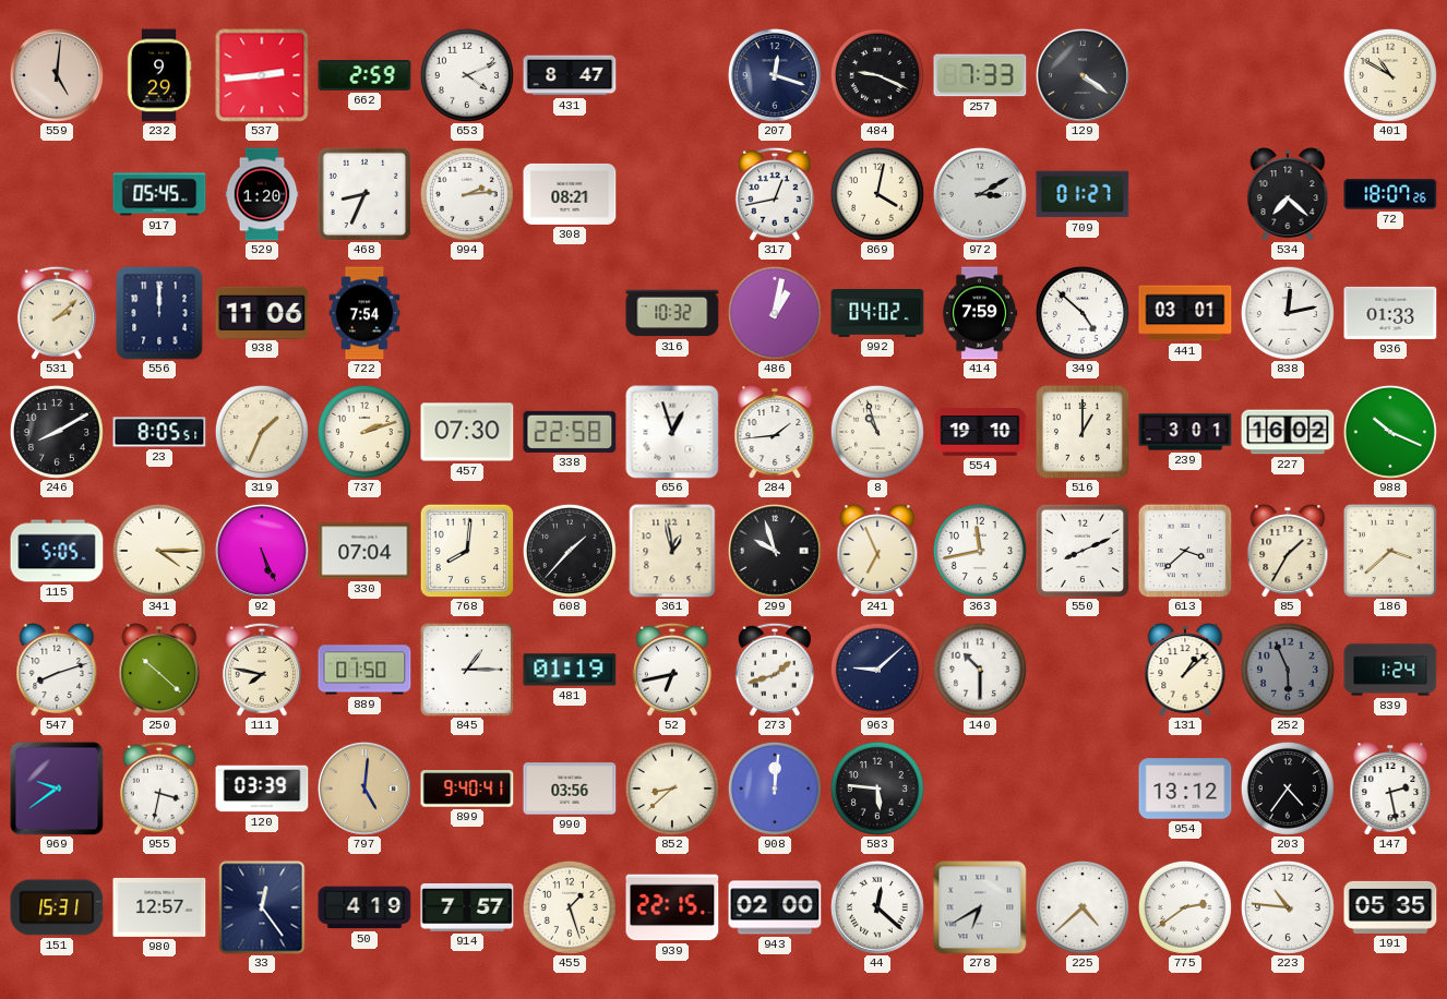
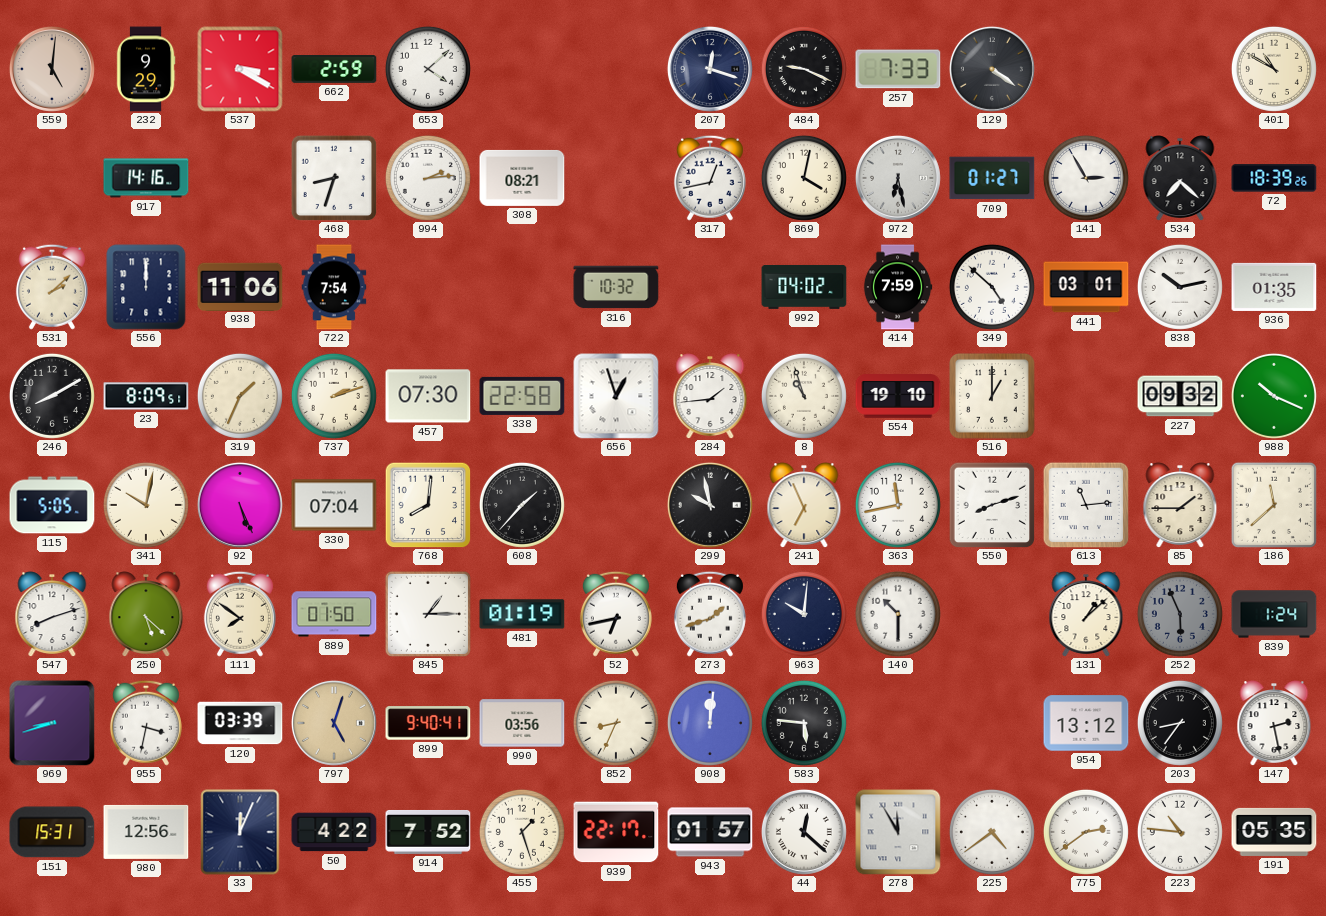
537: 2:44 -> 3:20 (240, 69)
653: 4:11 -> 4:08 (428, 69)
431: 8:47 -> none (570, 75)
917: 05:45 -> 14:16 (146, 178)
529: 1:20 -> none (262, 194)
468: 8:34 -> 8:33 (334, 178)
972: 3:10 -> 6:28 (898, 178)
141: none -> 2:55 (1086, 178)
72: 18:07 -> 18:39 (1274, 178)
486: 1:02 -> none (775, 313)
838: 12:13 -> 10:13 (1180, 287)
936: 01:33 -> 01:35 (1274, 287)
23: 8:05 -> 8:09 (146, 396)
239: 3:01 -> none (1185, 432)
227: 16:02 -> 09:32 (1180, 396)
341: 4:15 -> 10:02 (146, 505)
361: 12:58 -> none (672, 551)
299: 9:57 -> 9:58 (710, 505)
550: 8:11 -> 8:12 (992, 505)
613: 3:38 -> 11:14 (1086, 505)
85: 1:35 -> 1:45 (1180, 505)
186: 3:38 -> 11:38 (1274, 505)
250: 10:22 -> 5:22 (146, 614)
111: 7:47 -> 7:51 (240, 614)
963: 9:08 -> 10:01 (804, 614)
969: 9:39 -> 8:42 (52, 723)
797: 5:01 -> 5:03 (334, 723)
852: 8:38 -> 8:34 (616, 723)
203: 4:36 -> 8:36 (1180, 723)
980: 12:57 -> 12:56 (146, 832)
33: 12:24 -> 12:04 (240, 832)
50: 4:19 -> 4:22 (334, 832)
914: 7:57 -> 7:52 (428, 832)
939: 22:15 -> 22:17 (616, 832)
943: 02:00 -> 01:57 (710, 832)
278: 6:40 -> 11:55 (898, 832)
225: 4:38 -> 4:39 (992, 832)
